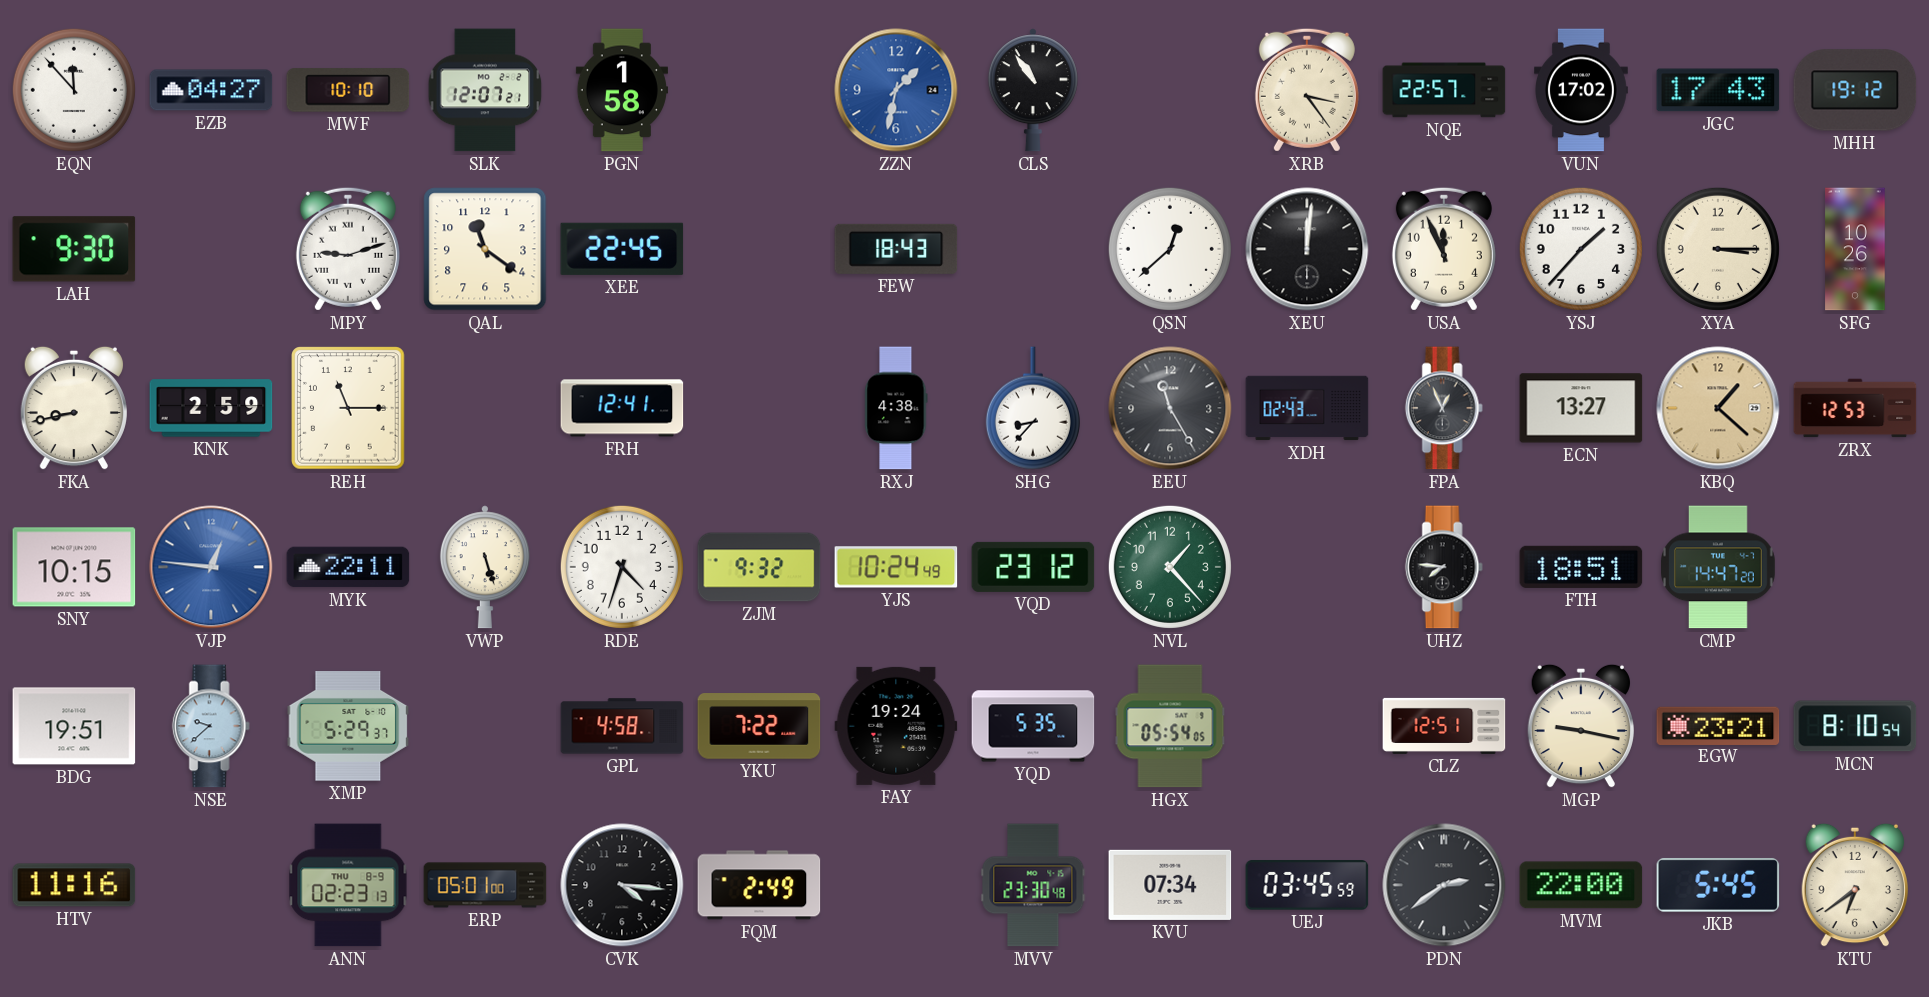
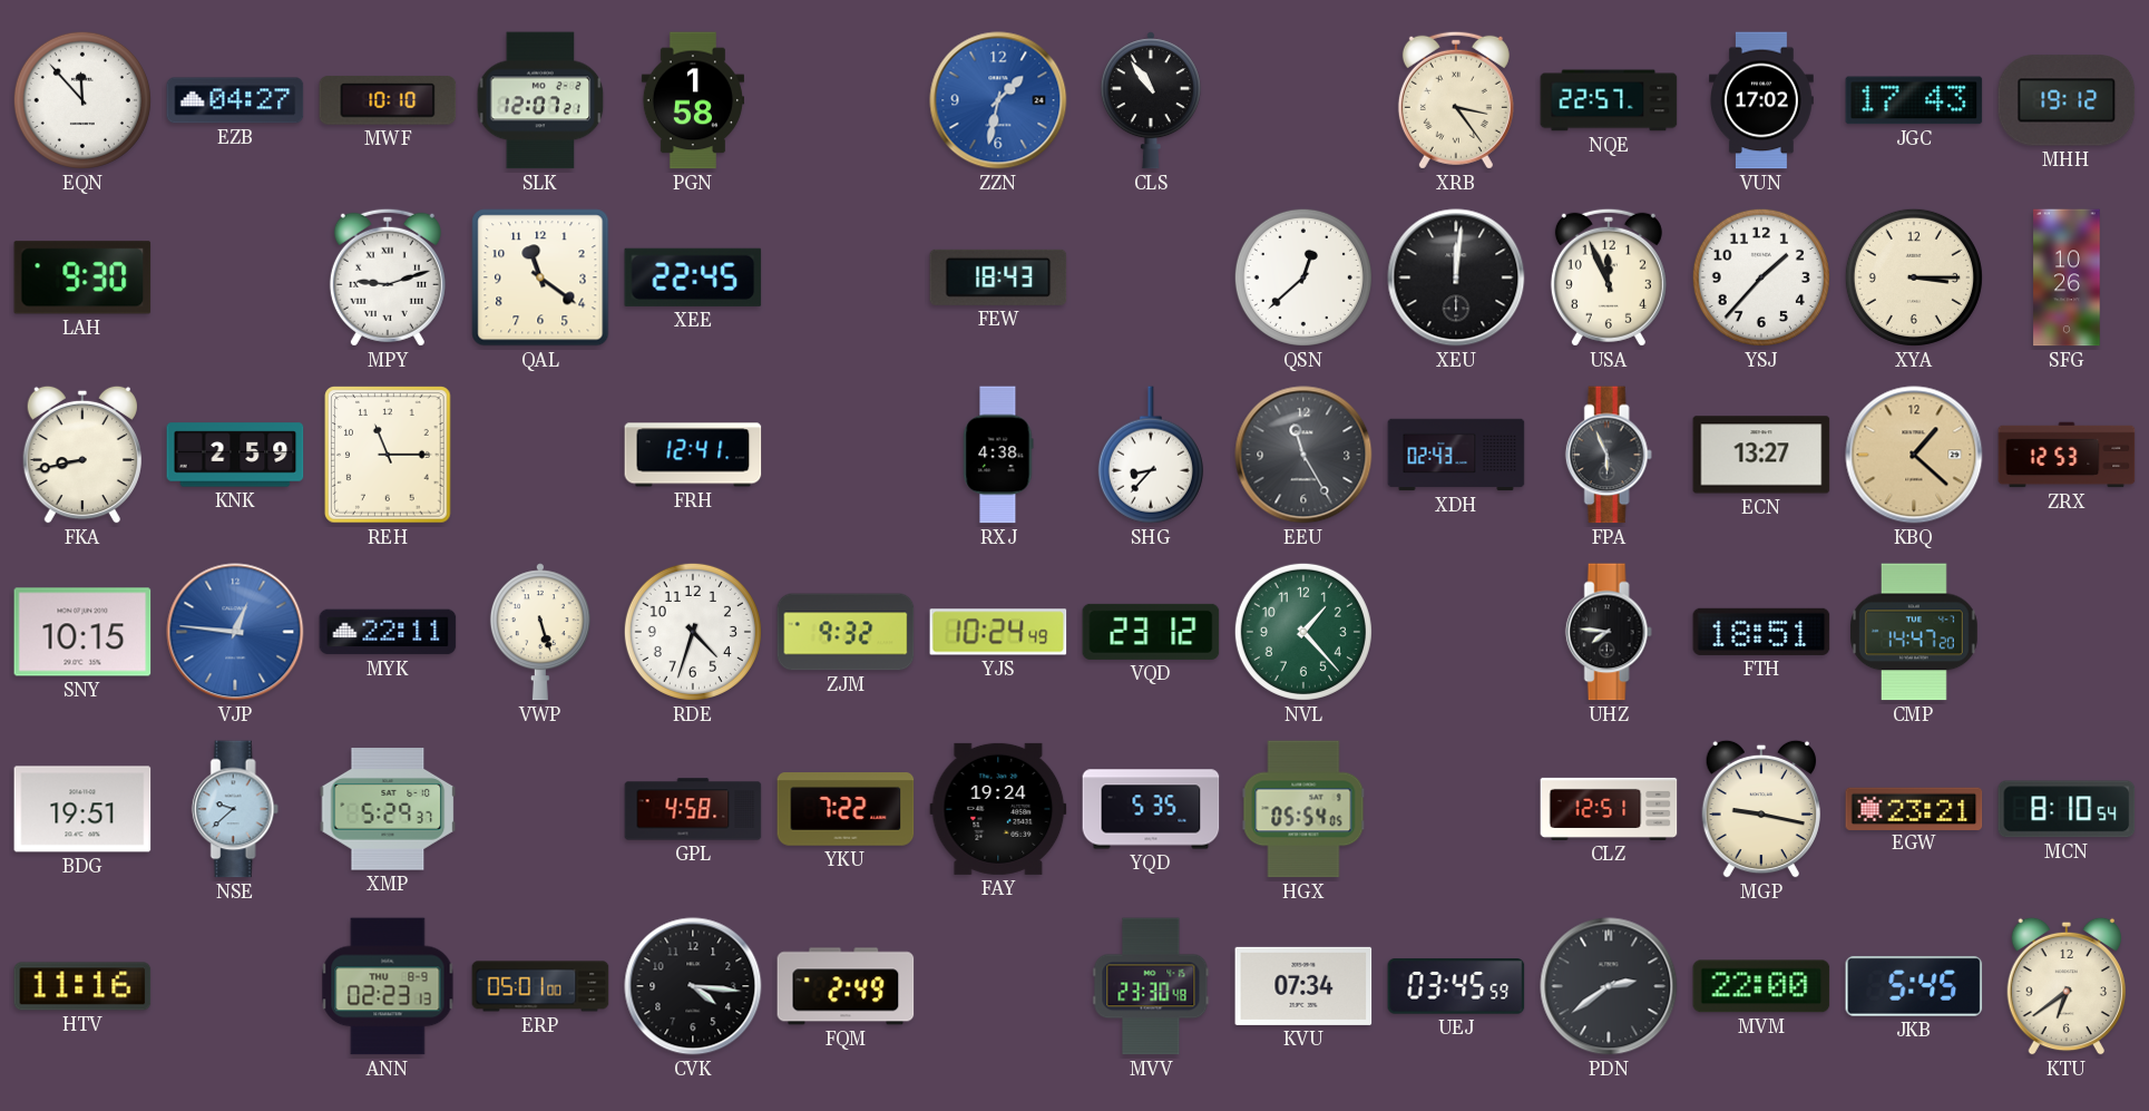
FPA: 12:56 -> 5:56 (1609, 455)
